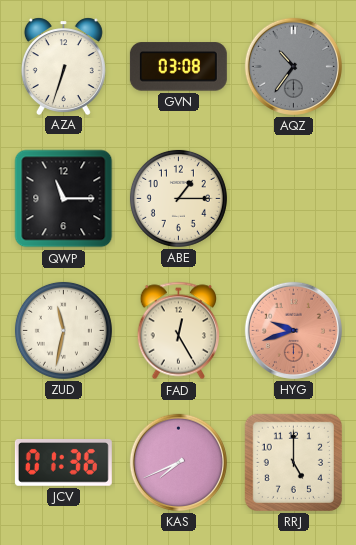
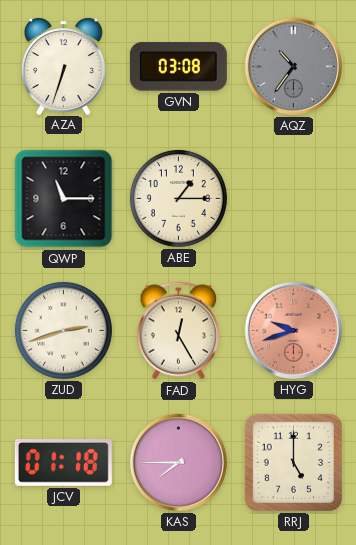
ZUD: 11:32 -> 2:42 (63, 330)
JCV: 01:36 -> 01:18 (63, 463)
KAS: 7:41 -> 7:45 (178, 462)
